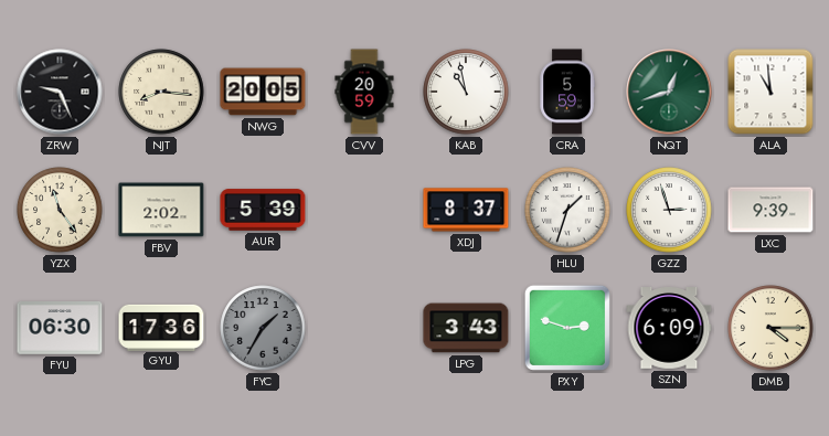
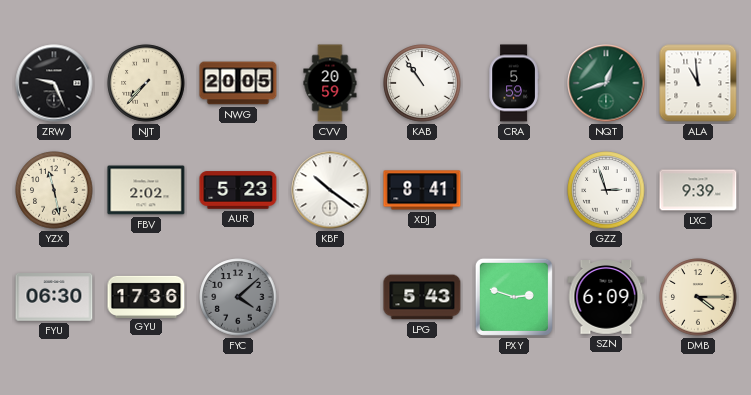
NJT: 8:16 -> 7:37 (146, 83)
KAB: 10:58 -> 10:54 (422, 83)
YZX: 11:24 -> 11:28 (54, 190)
AUR: 5:39 -> 5:23 (238, 190)
KBF: none -> 10:21 (330, 190)
XDJ: 8:37 -> 8:41 (422, 190)
HLU: 1:33 -> none (567, 210)
FYC: 1:35 -> 4:08 (238, 297)
LPG: 3:43 -> 5:43 (422, 297)
